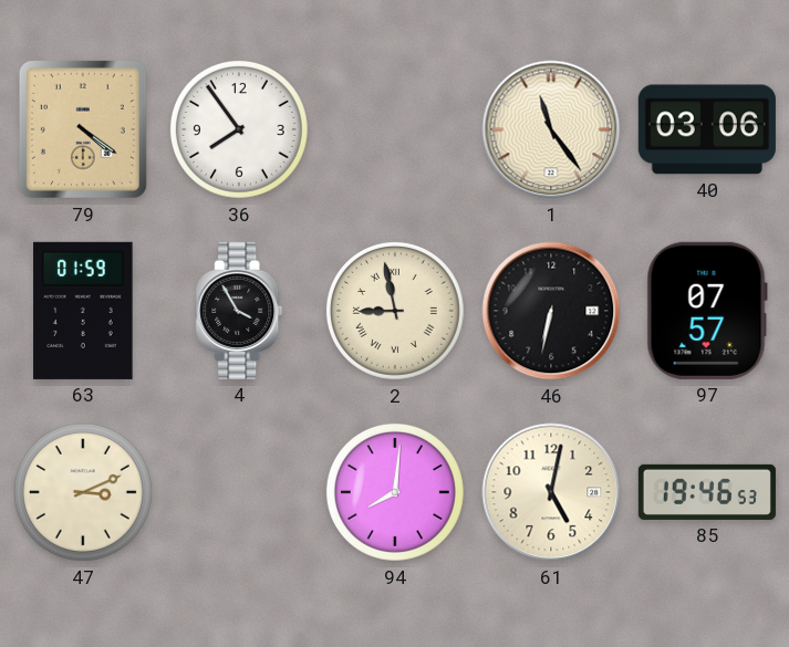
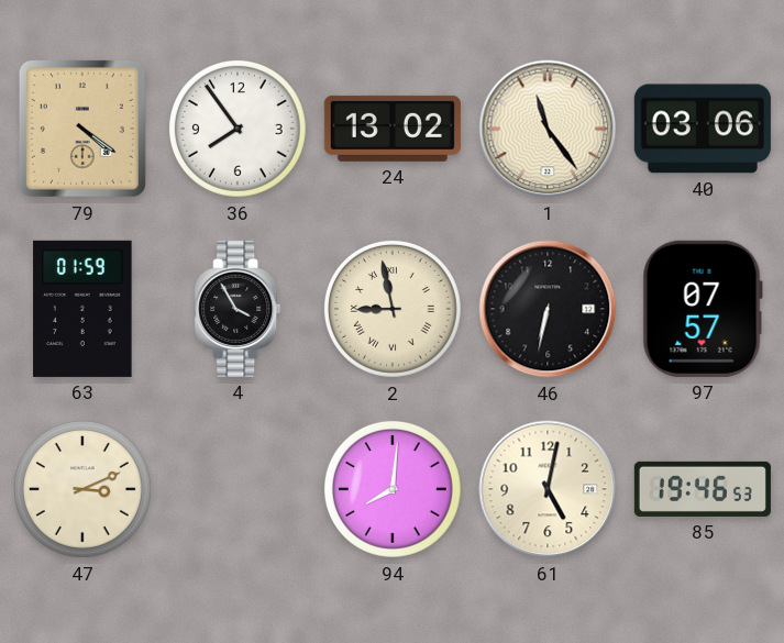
24: none -> 13:02 (393, 129)
